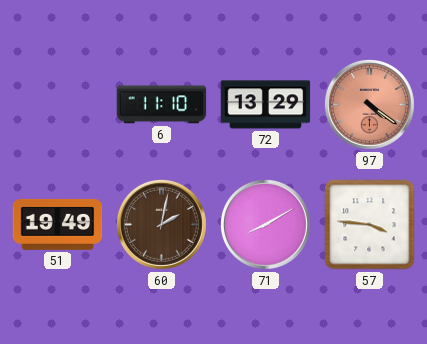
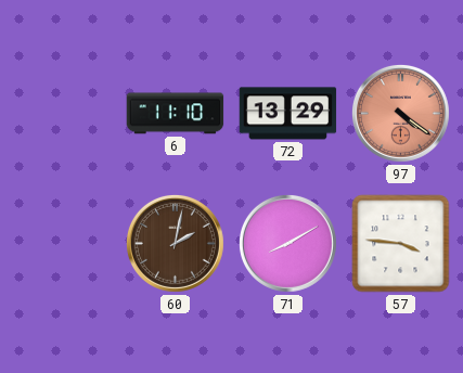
51: 19:49 -> none (58, 224)
